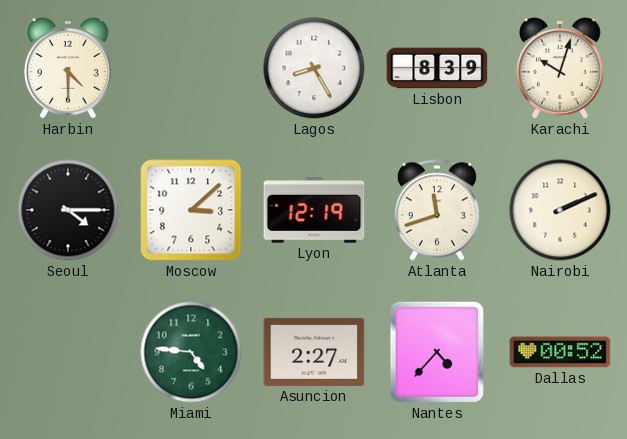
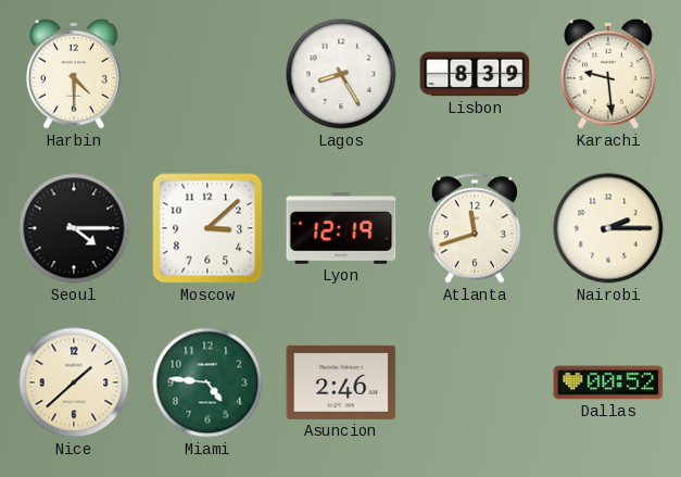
Karachi: 10:03 -> 9:29 (608, 75)
Nairobi: 2:11 -> 2:15 (608, 228)
Nice: none -> 1:38 (74, 382)
Asuncion: 2:27 -> 2:46 (341, 382)
Nantes: 4:37 -> none (437, 352)
